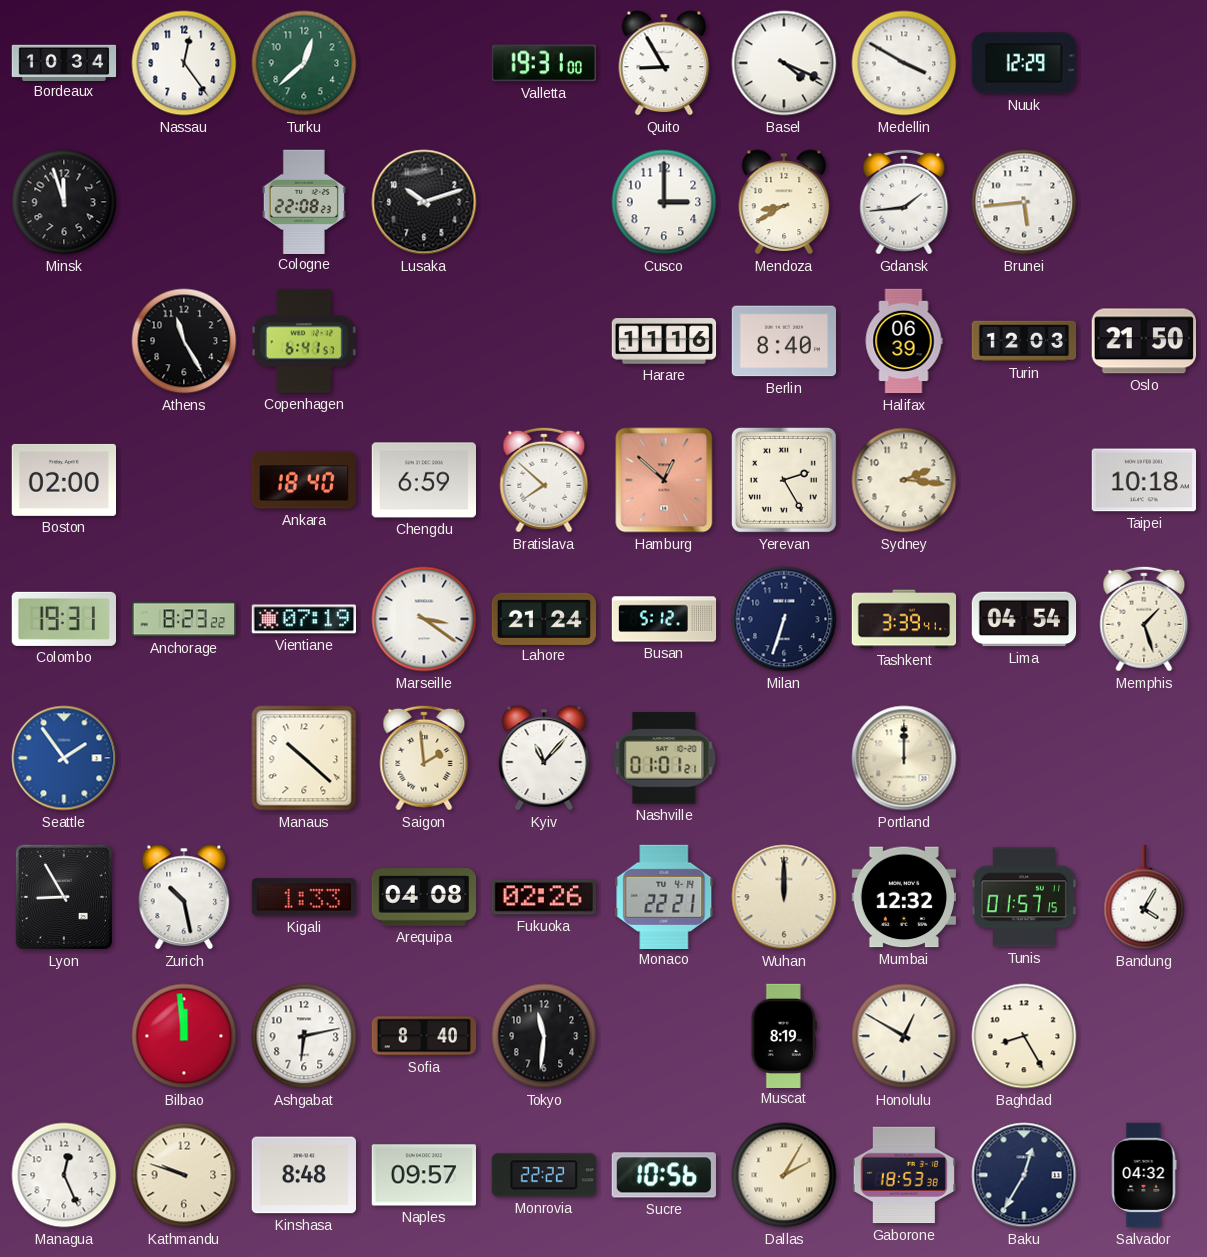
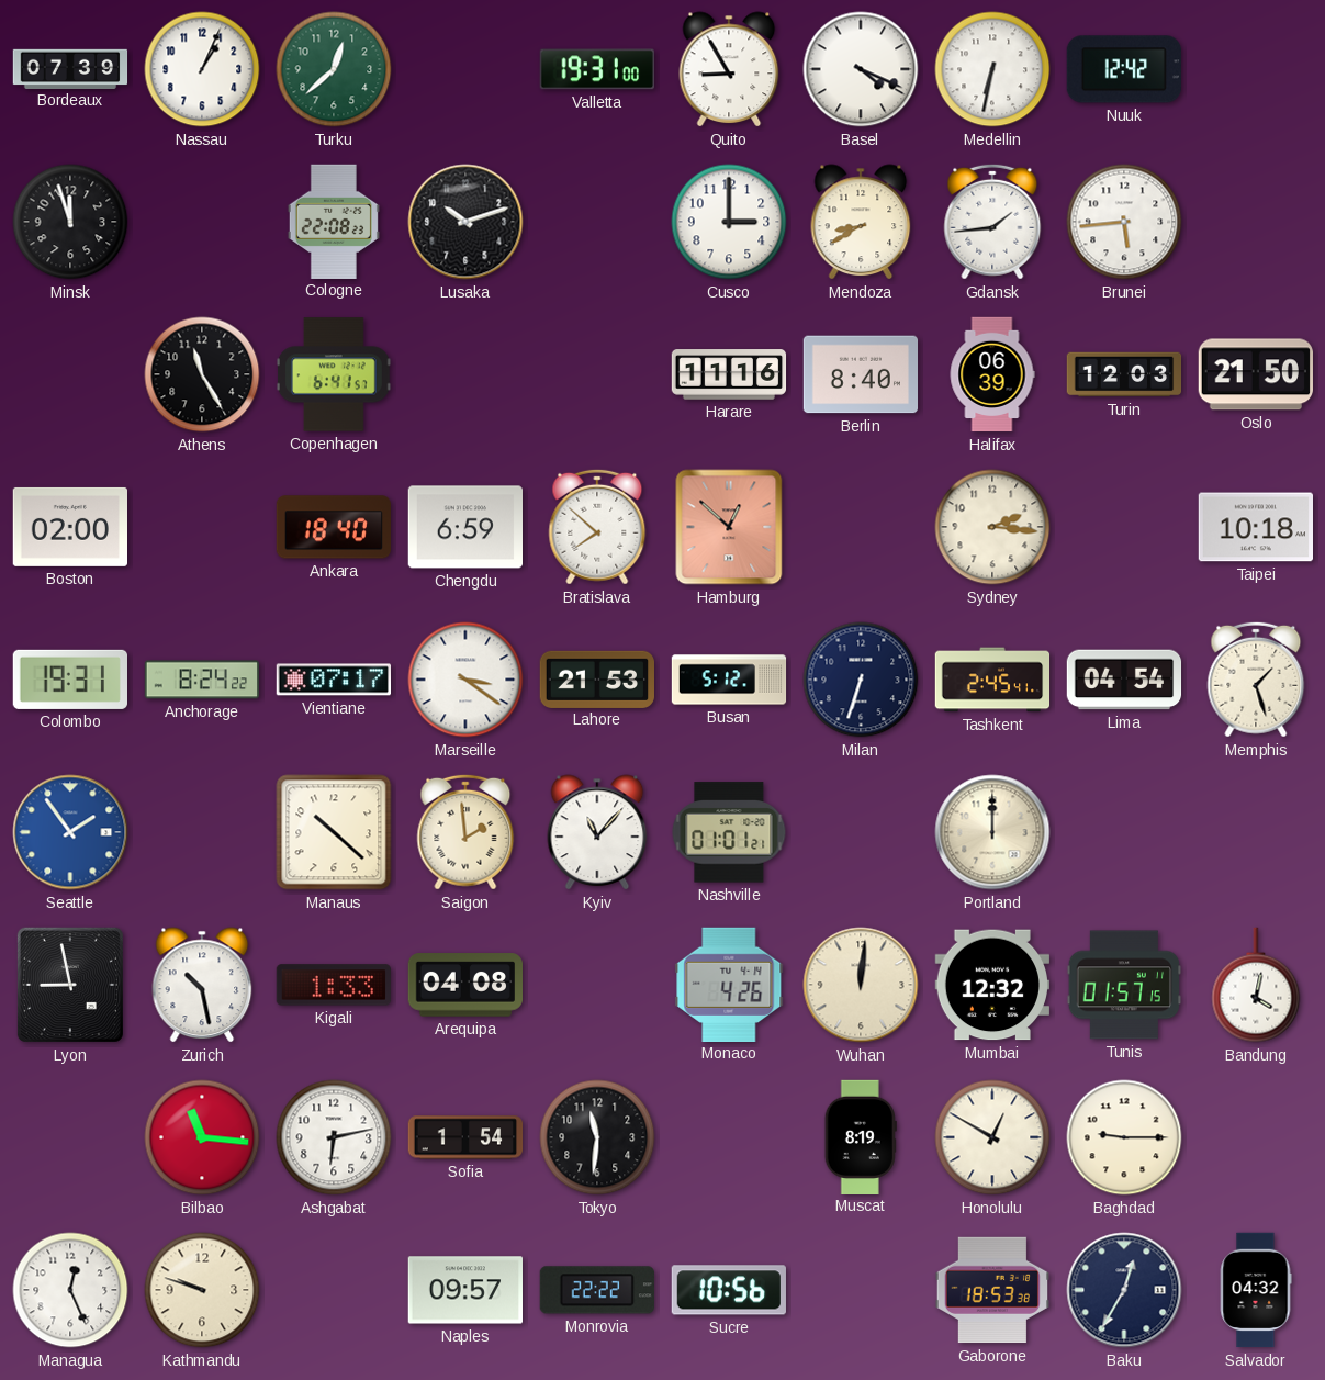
Bordeaux: 10:34 -> 07:39 (70, 68)
Nassau: 12:24 -> 1:04 (202, 69)
Medellin: 3:50 -> 6:32 (992, 69)
Nuuk: 12:29 -> 12:42 (1124, 69)
Yerevan: 2:25 -> none (784, 480)
Anchorage: 8:23 -> 8:24 (201, 680)
Vientiane: 07:19 -> 07:17 (333, 680)
Lahore: 21:24 -> 21:53 (596, 678)
Tashkent: 3:39 -> 2:45 (992, 680)
Lyon: 8:55 -> 8:58 (70, 985)
Fukuoka: 02:26 -> none (544, 897)
Monaco: 22:21 -> 4:26 (729, 984)
Wuhan: 12:00 -> 12:01 (861, 985)
Bandung: 4:05 -> 4:02 (1256, 985)
Bilbao: 11:59 -> 11:16 (202, 1137)
Sofia: 8:40 -> 1:54 (465, 1137)
Baghdad: 8:25 -> 9:15 (1124, 1137)
Kinshasa: 8:48 -> none (303, 1175)
Dallas: 2:05 -> none (784, 1175)
